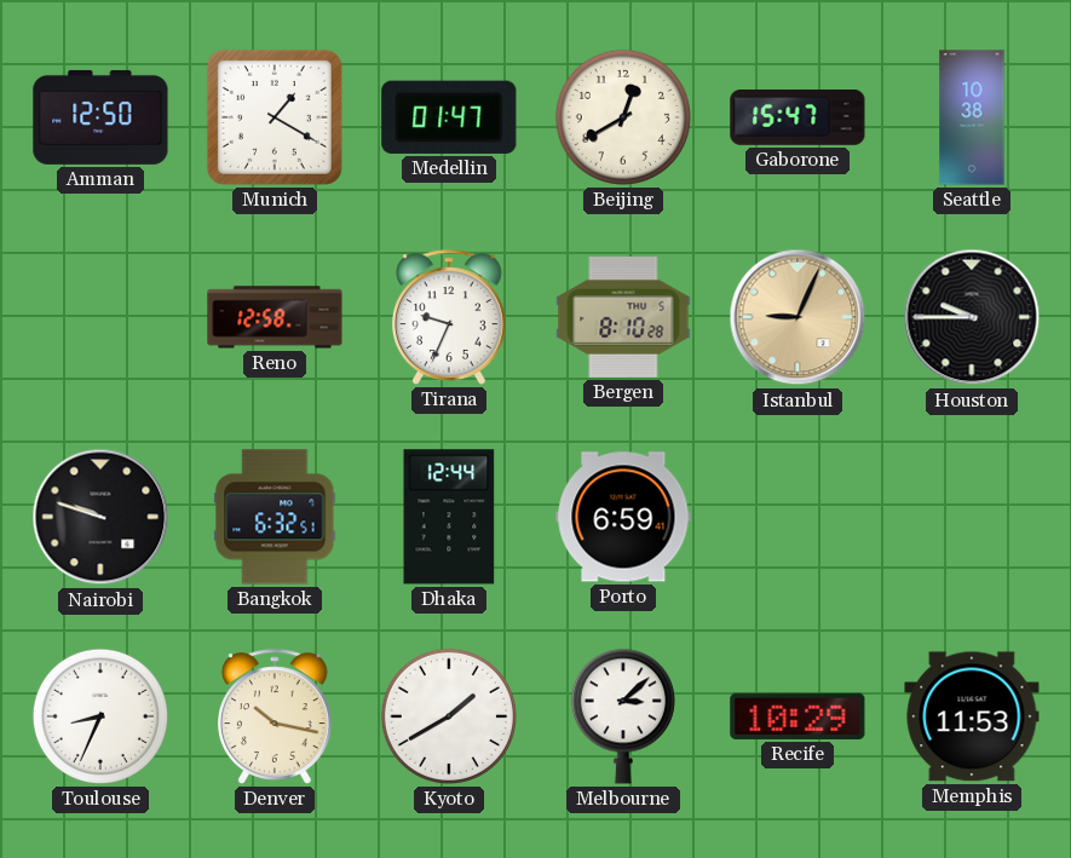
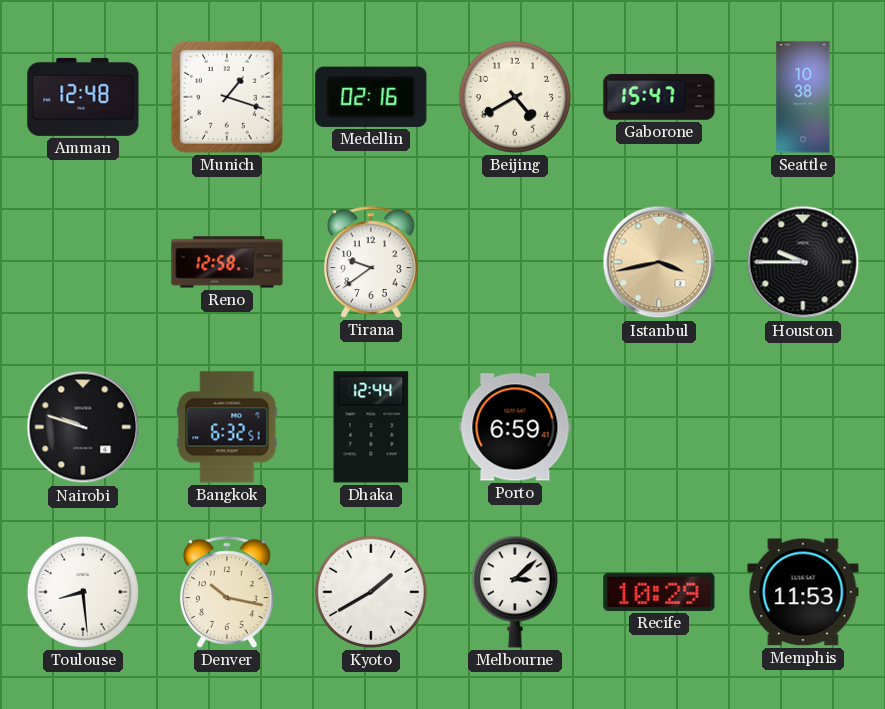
Amman: 12:50 -> 12:48 (83, 97)
Munich: 1:20 -> 1:18 (227, 97)
Medellin: 01:47 -> 02:16 (371, 97)
Beijing: 12:40 -> 4:40 (515, 97)
Tirana: 9:34 -> 9:39 (372, 262)
Bergen: 8:10 -> none (623, 318)
Istanbul: 9:04 -> 3:43 (659, 262)
Toulouse: 8:34 -> 8:29 (83, 592)
